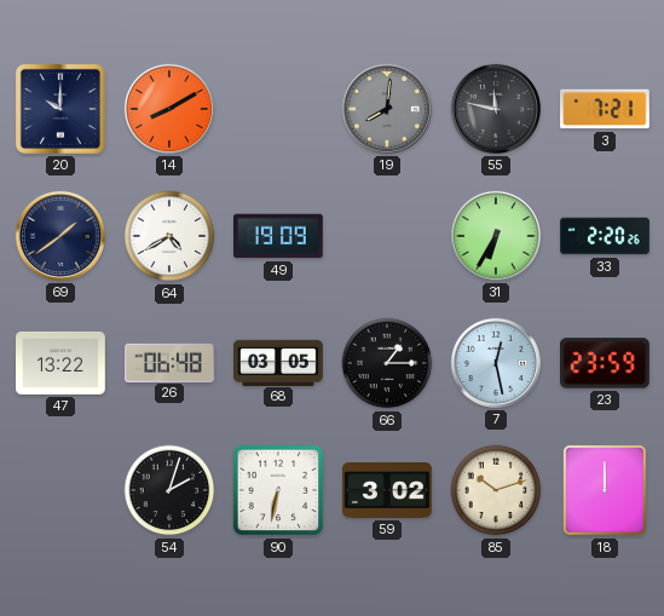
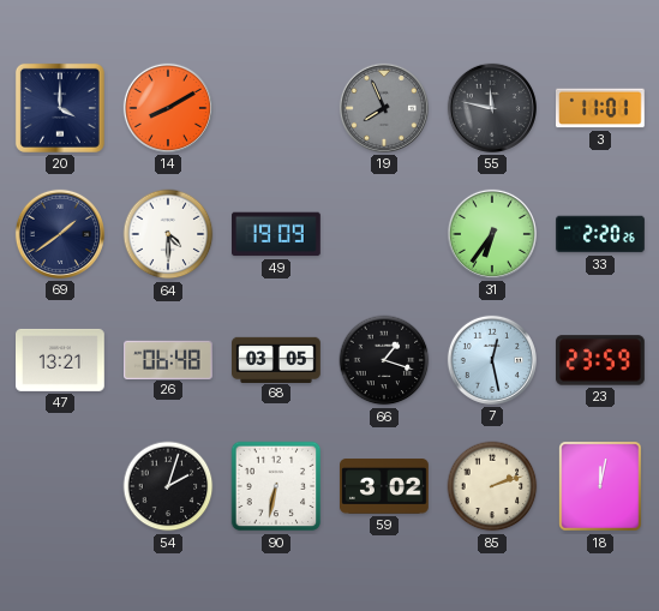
20: 10:00 -> 4:00 (60, 108)
19: 8:01 -> 7:56 (384, 108)
3: 7:21 -> 11:01 (601, 108)
64: 4:40 -> 4:30 (168, 234)
31: 6:35 -> 6:36 (492, 234)
47: 13:22 -> 13:21 (61, 360)
66: 1:15 -> 1:18 (384, 360)
85: 10:12 -> 2:12 (492, 486)
18: 12:00 -> 12:02 (600, 486)
